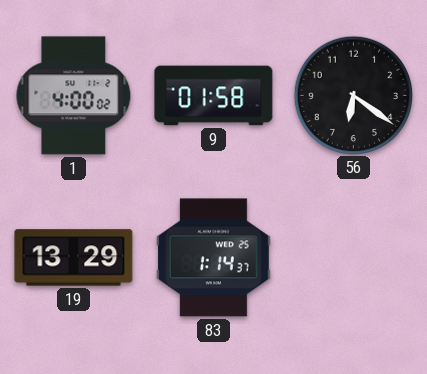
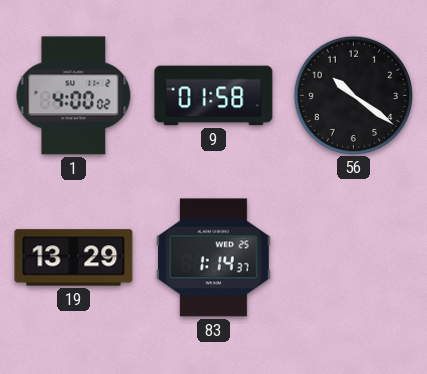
56: 6:21 -> 10:21 (353, 95)
